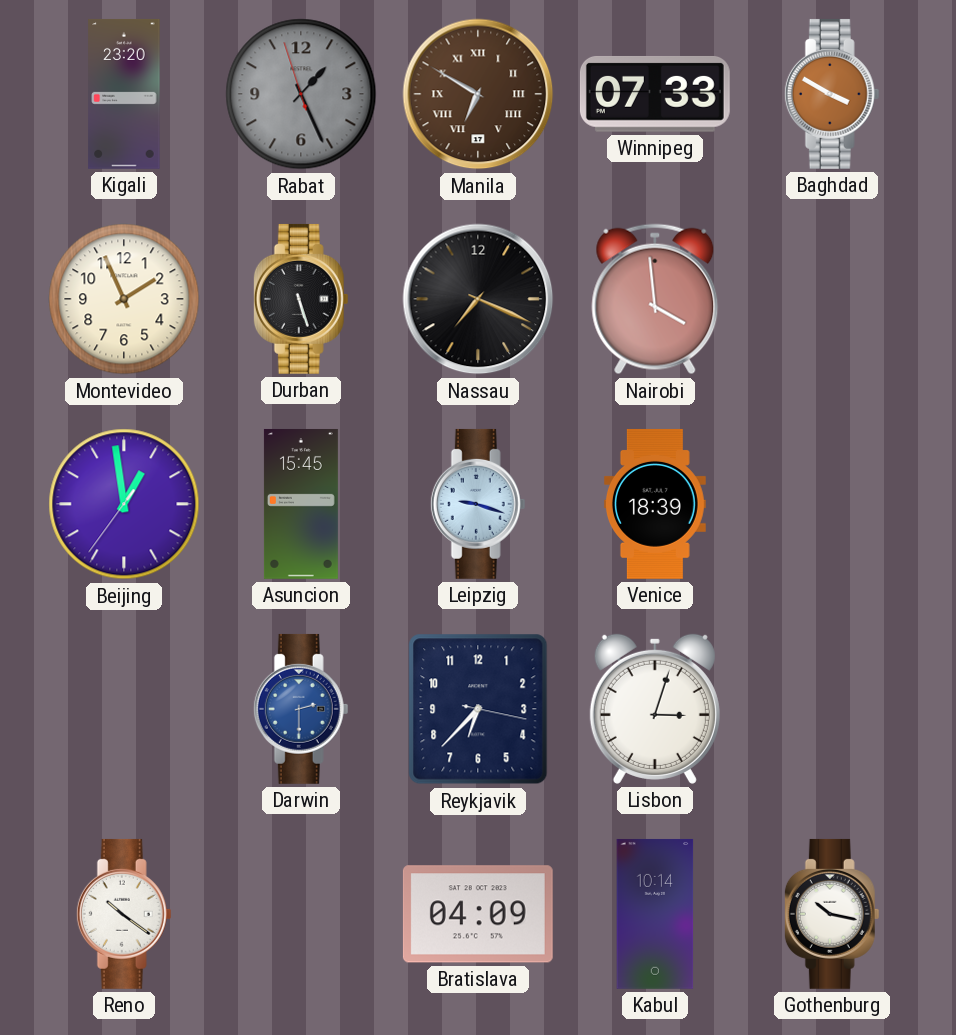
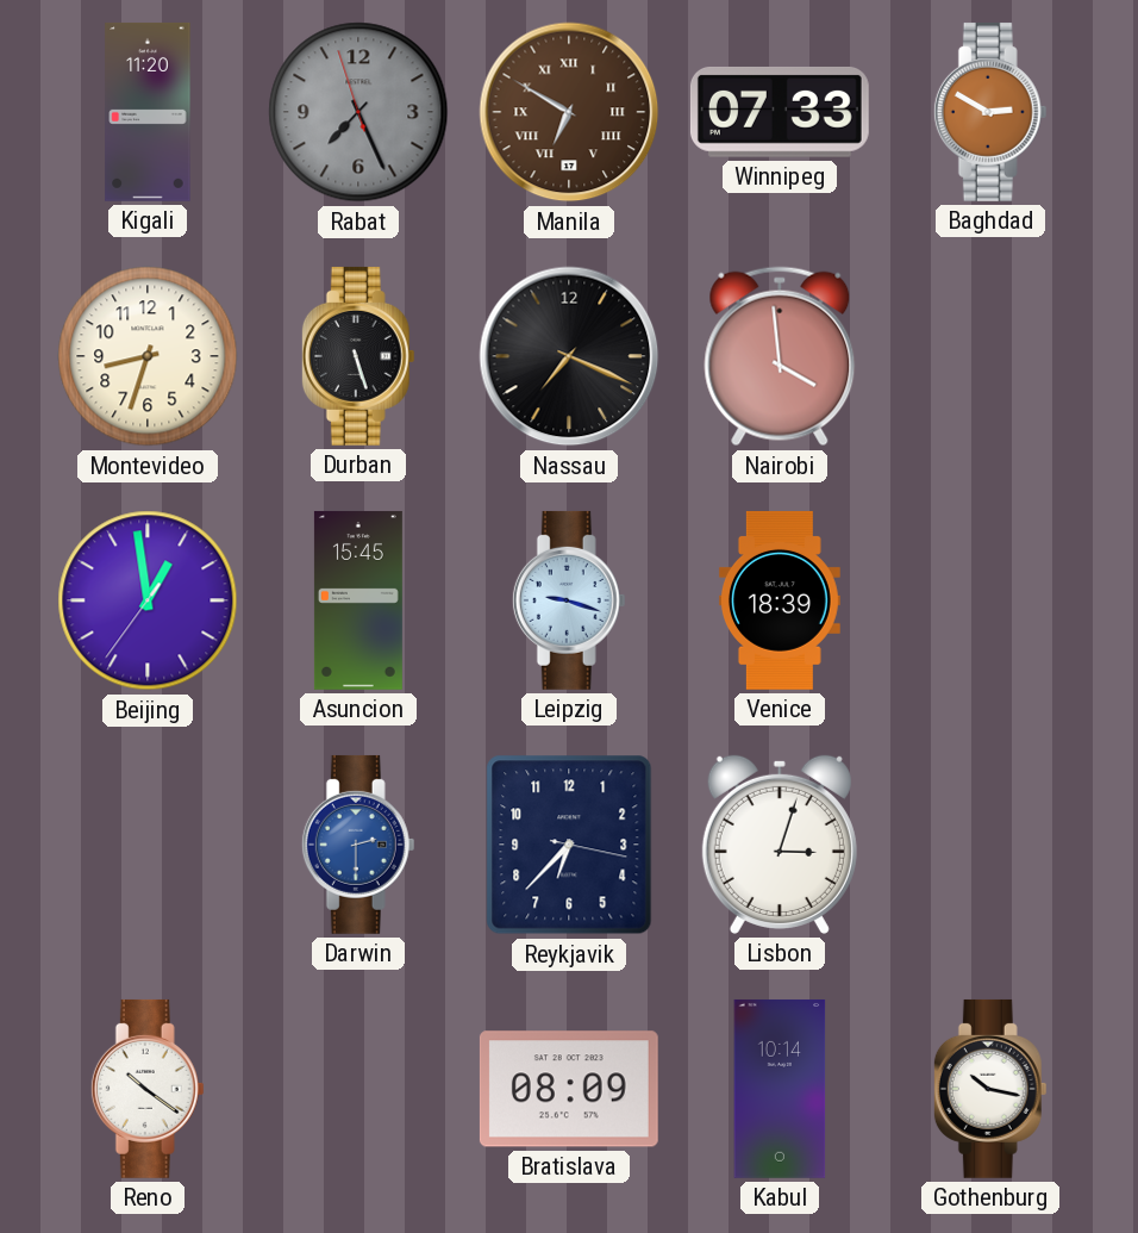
Kigali: 23:20 -> 11:20 (148, 112)
Rabat: 1:25 -> 7:25 (358, 112)
Baghdad: 3:50 -> 2:50 (990, 112)
Montevideo: 1:56 -> 8:33 (148, 356)
Bratislava: 04:09 -> 08:09 (569, 1089)
